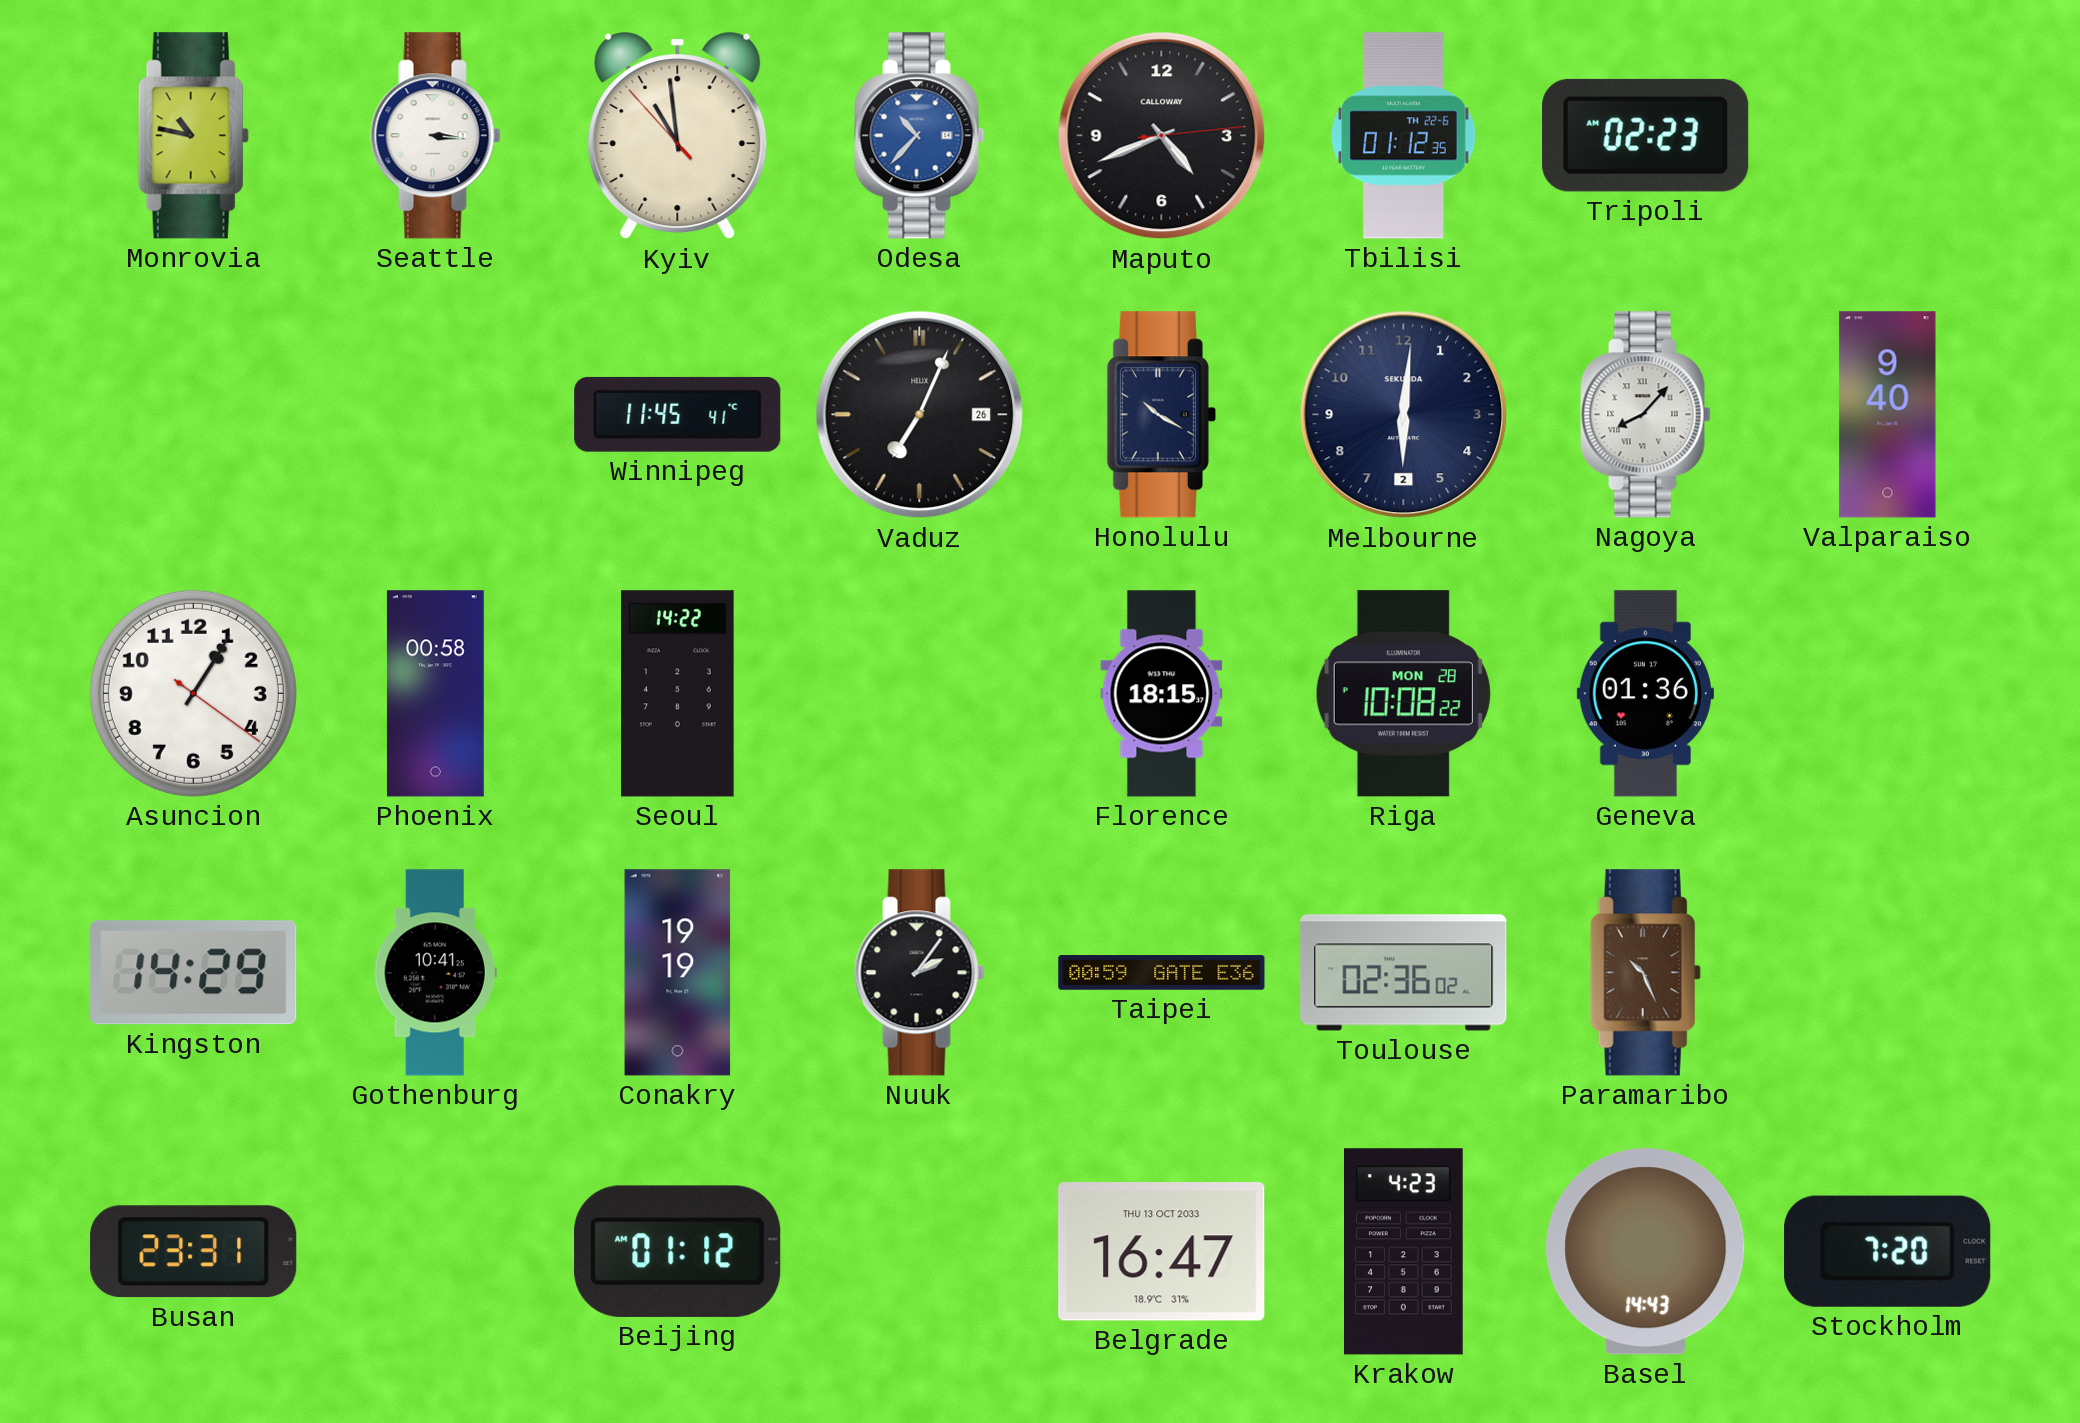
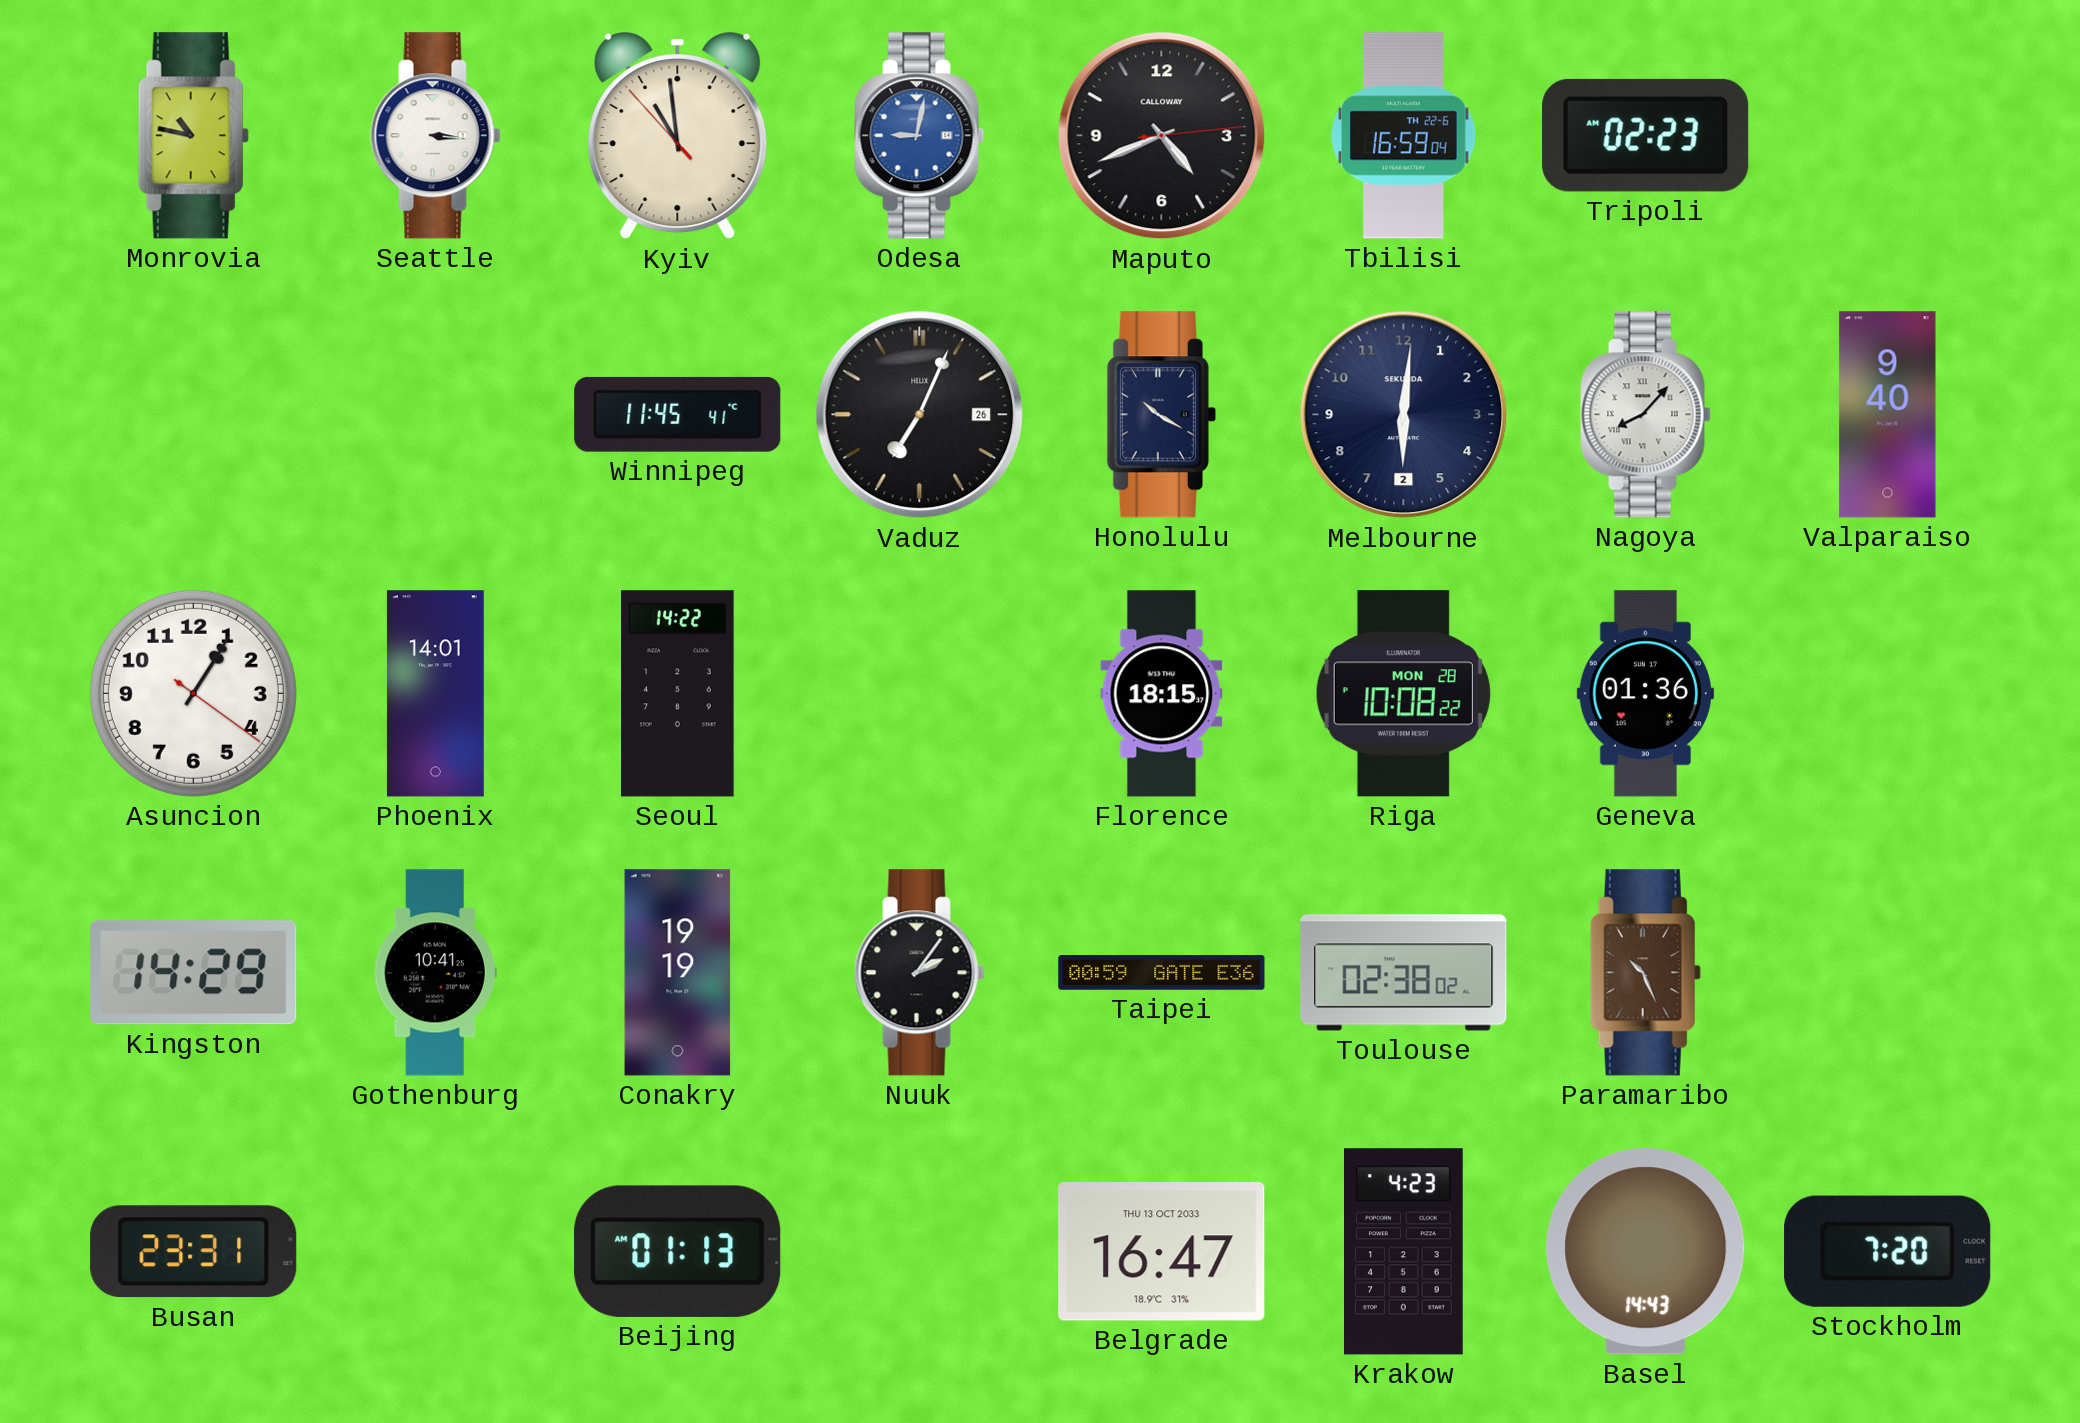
Odesa: 10:37 -> 9:02 (920, 136)
Tbilisi: 01:12 -> 16:59 (1404, 136)
Phoenix: 00:58 -> 14:01 (435, 694)
Toulouse: 02:36 -> 02:38 (1404, 973)
Beijing: 01:12 -> 01:13 (678, 1251)
